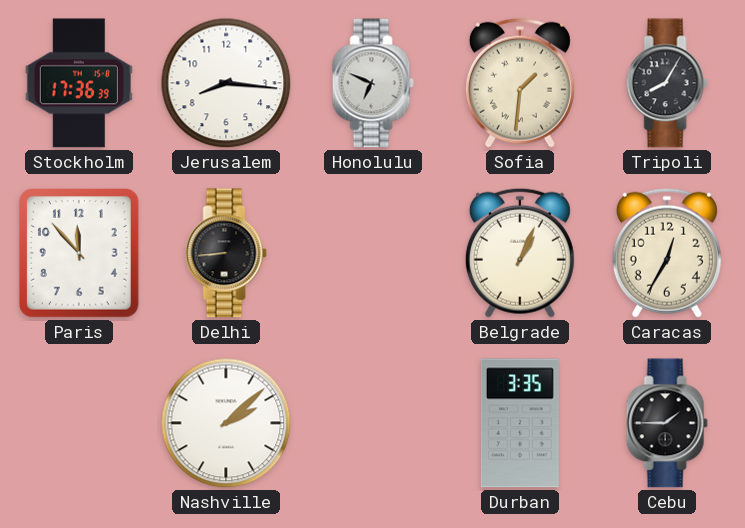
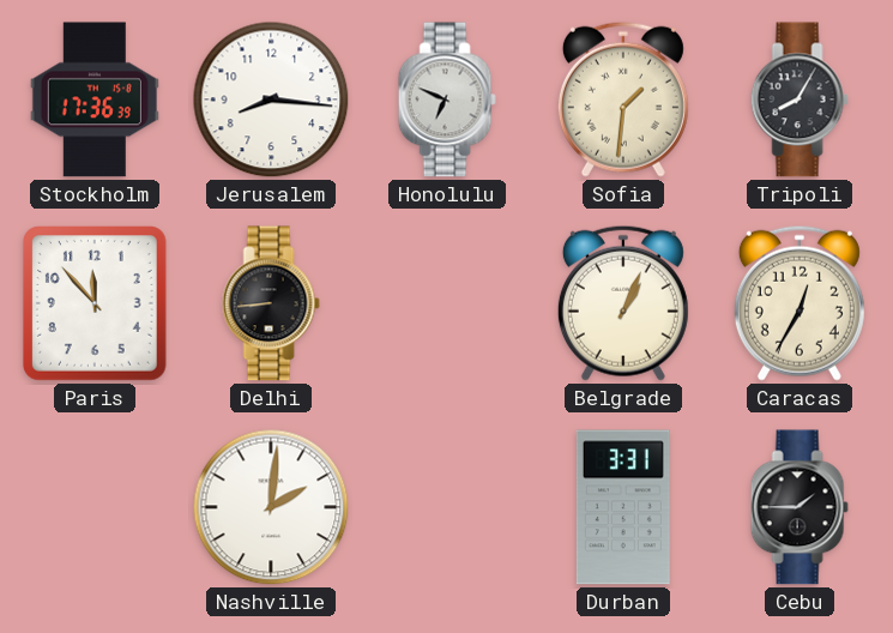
Nashville: 2:08 -> 2:01 (271, 507)
Durban: 3:35 -> 3:31 (623, 507)
